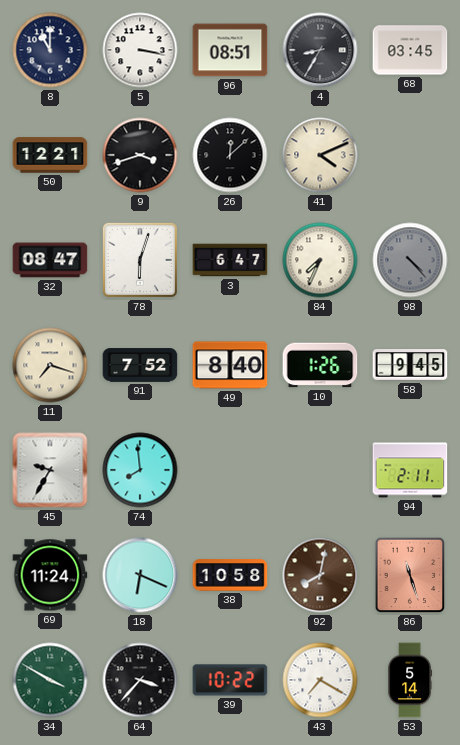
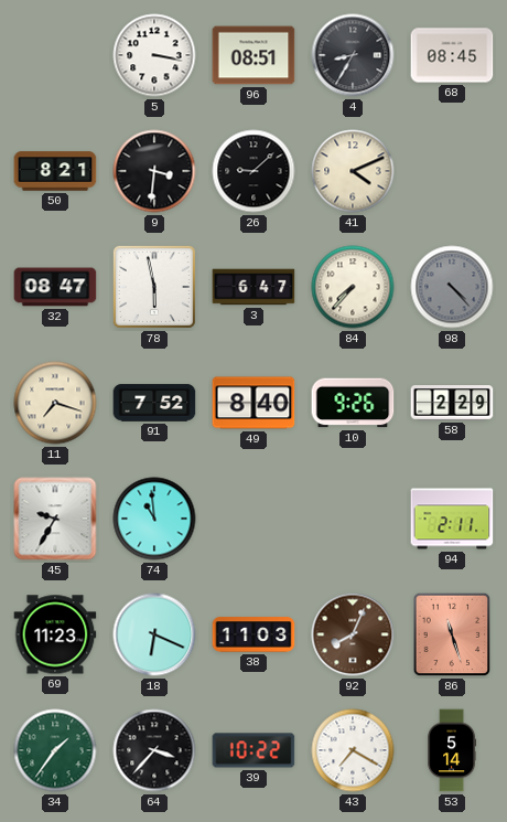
8: 11:00 -> none (50, 50)
68: 03:45 -> 08:45 (452, 55)
50: 12:21 -> 8:21 (55, 171)
9: 3:42 -> 3:31 (154, 171)
26: 12:08 -> 9:08 (253, 171)
78: 6:03 -> 5:58 (154, 287)
84: 7:34 -> 7:37 (353, 287)
10: 1:26 -> 9:26 (353, 403)
58: 9:45 -> 2:29 (452, 403)
74: 7:59 -> 10:59 (154, 519)
69: 11:24 -> 11:23 (55, 634)
38: 10:58 -> 11:03 (253, 634)
92: 8:02 -> 8:04 (353, 634)
34: 3:50 -> 1:36 (55, 750)
